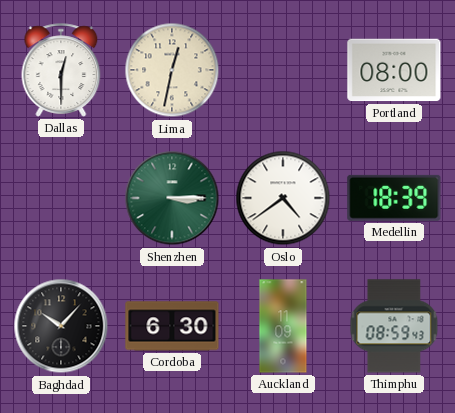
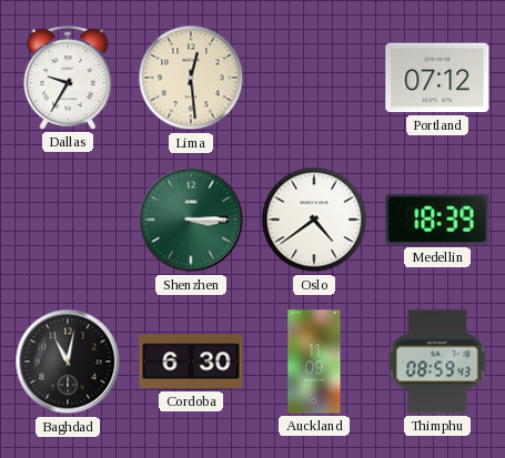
Dallas: 12:30 -> 9:35 (68, 78)
Lima: 12:32 -> 12:29 (191, 78)
Portland: 08:00 -> 07:12 (437, 78)
Baghdad: 10:07 -> 11:02 (68, 362)
